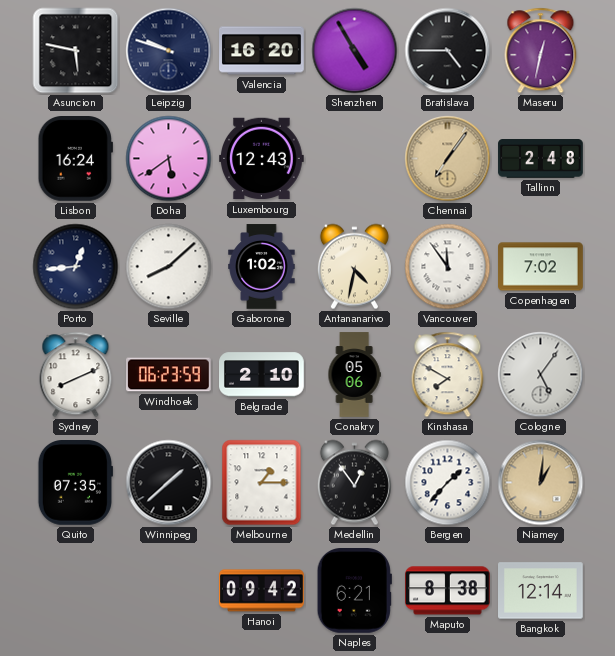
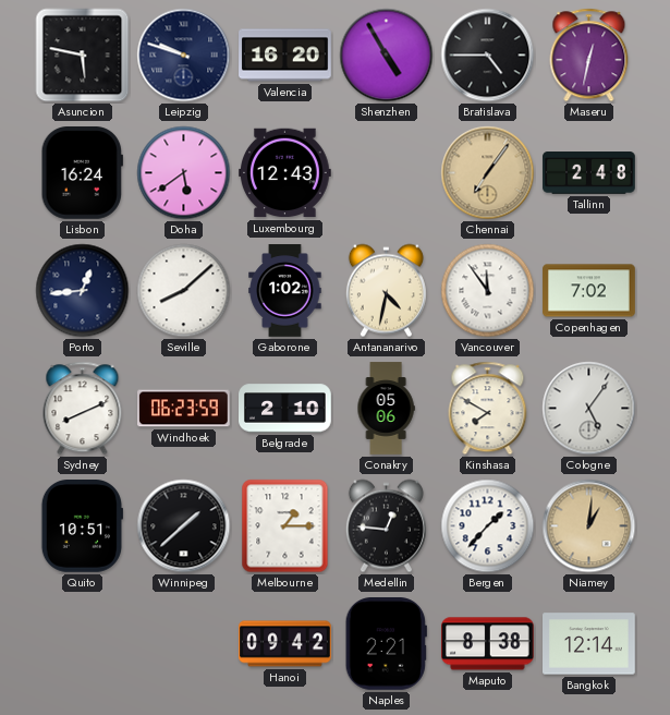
Quito: 07:35 -> 10:51 (82, 526)
Medellin: 12:54 -> 12:46 (386, 526)
Naples: 6:21 -> 2:21 (386, 644)
